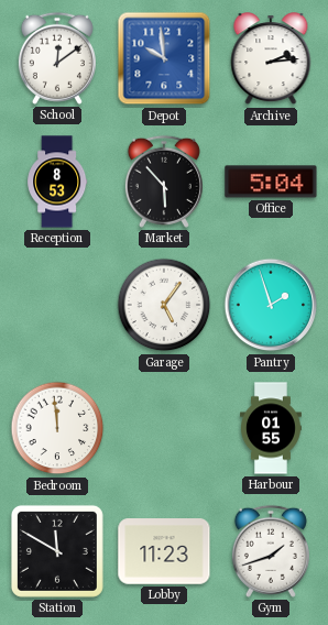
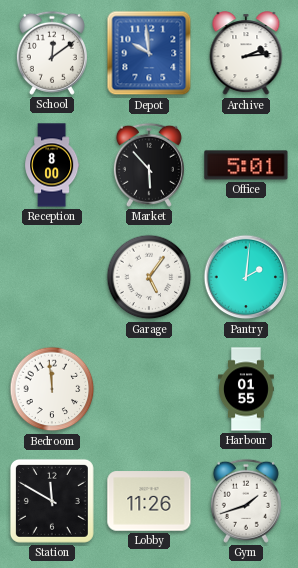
Reception: 8:53 -> 8:00 (52, 165)
Office: 5:04 -> 5:01 (246, 165)
Pantry: 1:57 -> 2:01 (246, 277)
Lobby: 11:23 -> 11:26 (149, 501)
